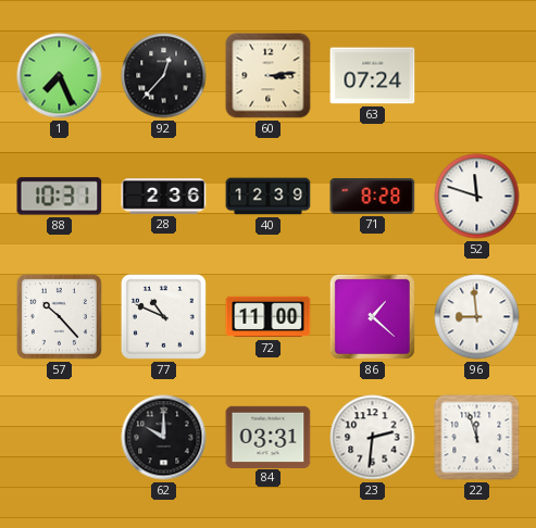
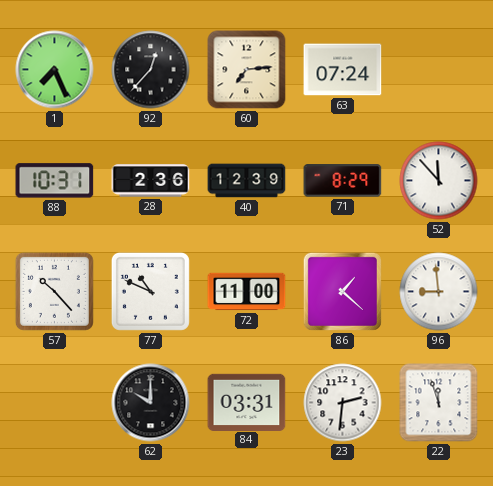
60: 3:14 -> 7:14 (247, 70)
71: 8:28 -> 8:29 (343, 181)
52: 11:48 -> 11:53 (439, 181)
